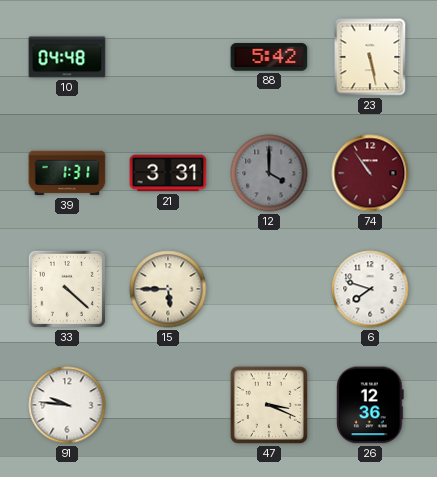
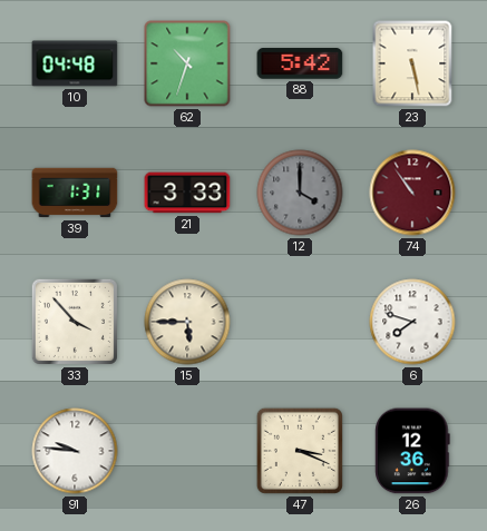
62: none -> 10:33 (187, 63)
21: 3:31 -> 3:33 (187, 193)
33: 4:22 -> 3:53 (75, 322)
